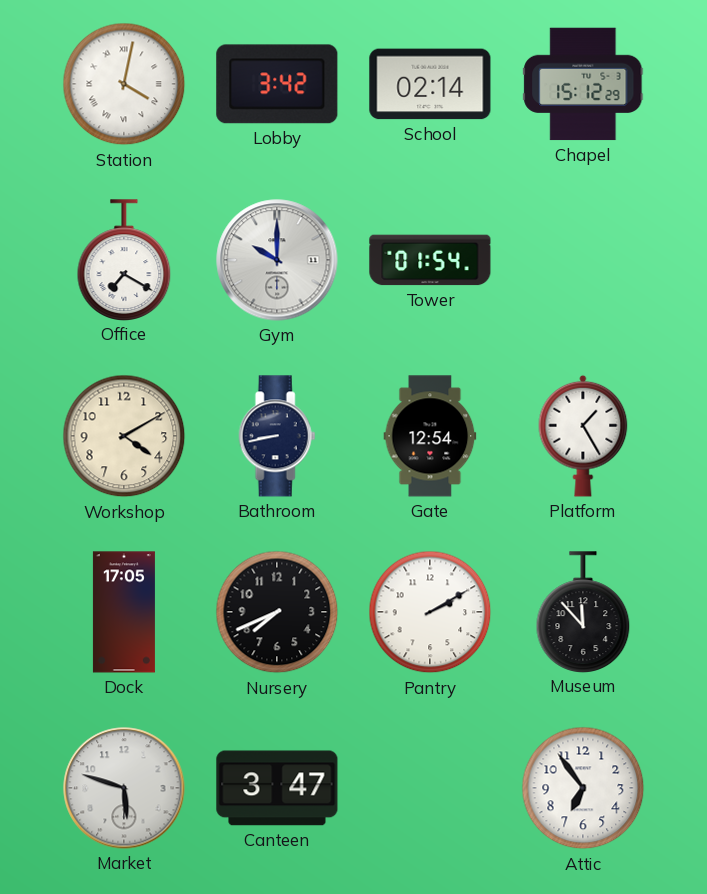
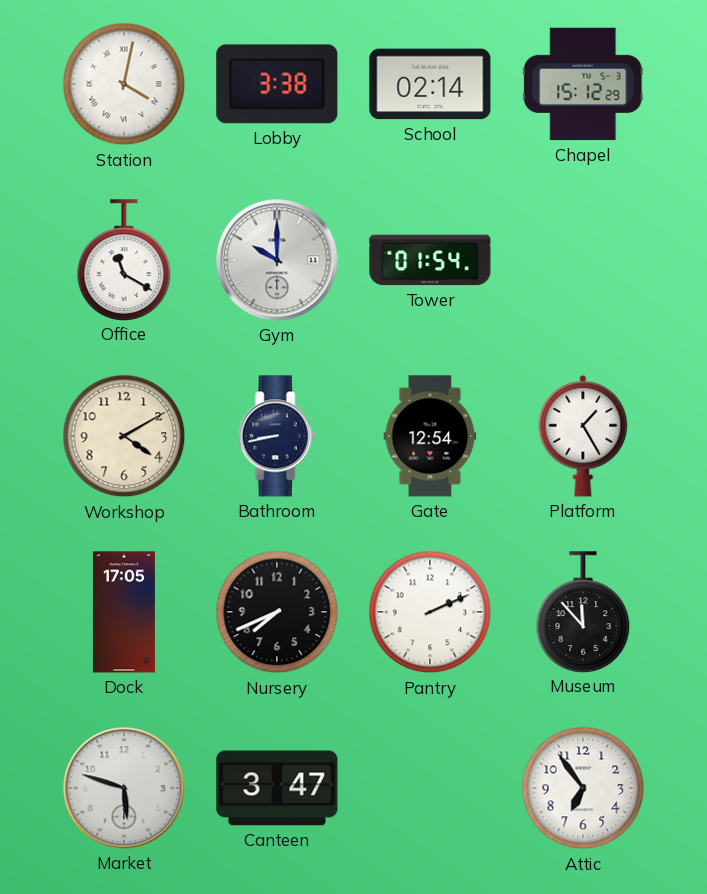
Lobby: 3:42 -> 3:38 (277, 84)
Office: 7:20 -> 11:20 (124, 260)
Pantry: 2:10 -> 2:11 (430, 612)
